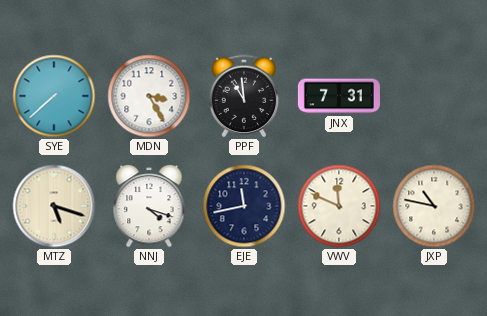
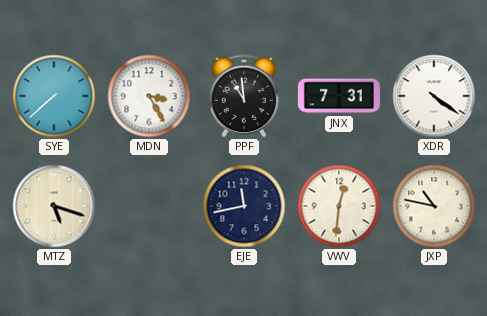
XDR: none -> 4:21 (434, 96)
NNJ: 4:18 -> none (149, 207)
VWV: 11:49 -> 12:31 (339, 206)
